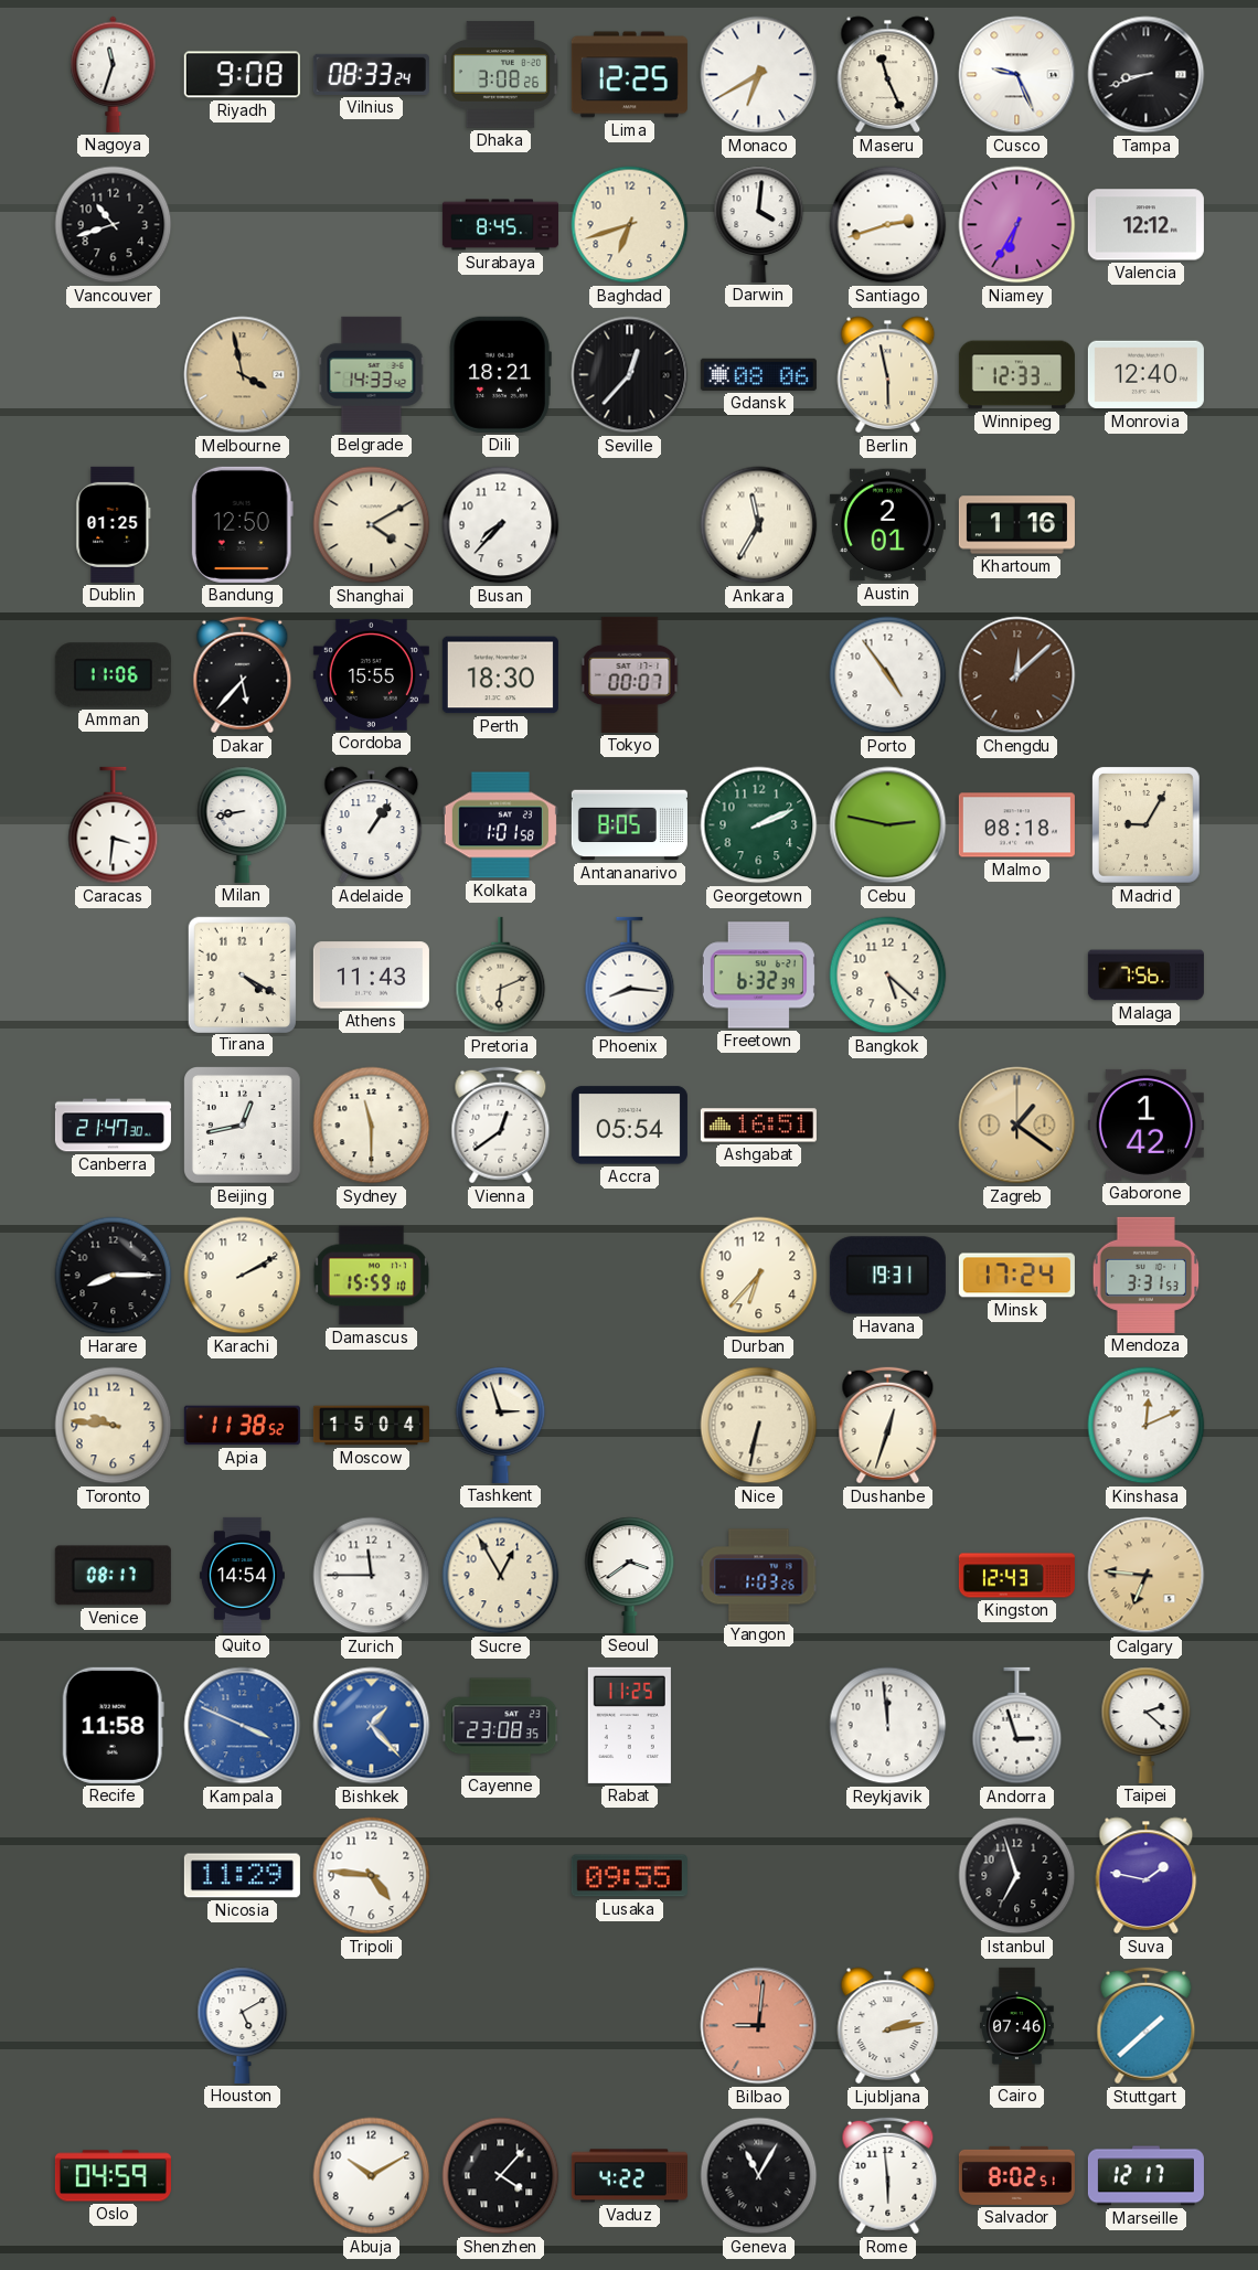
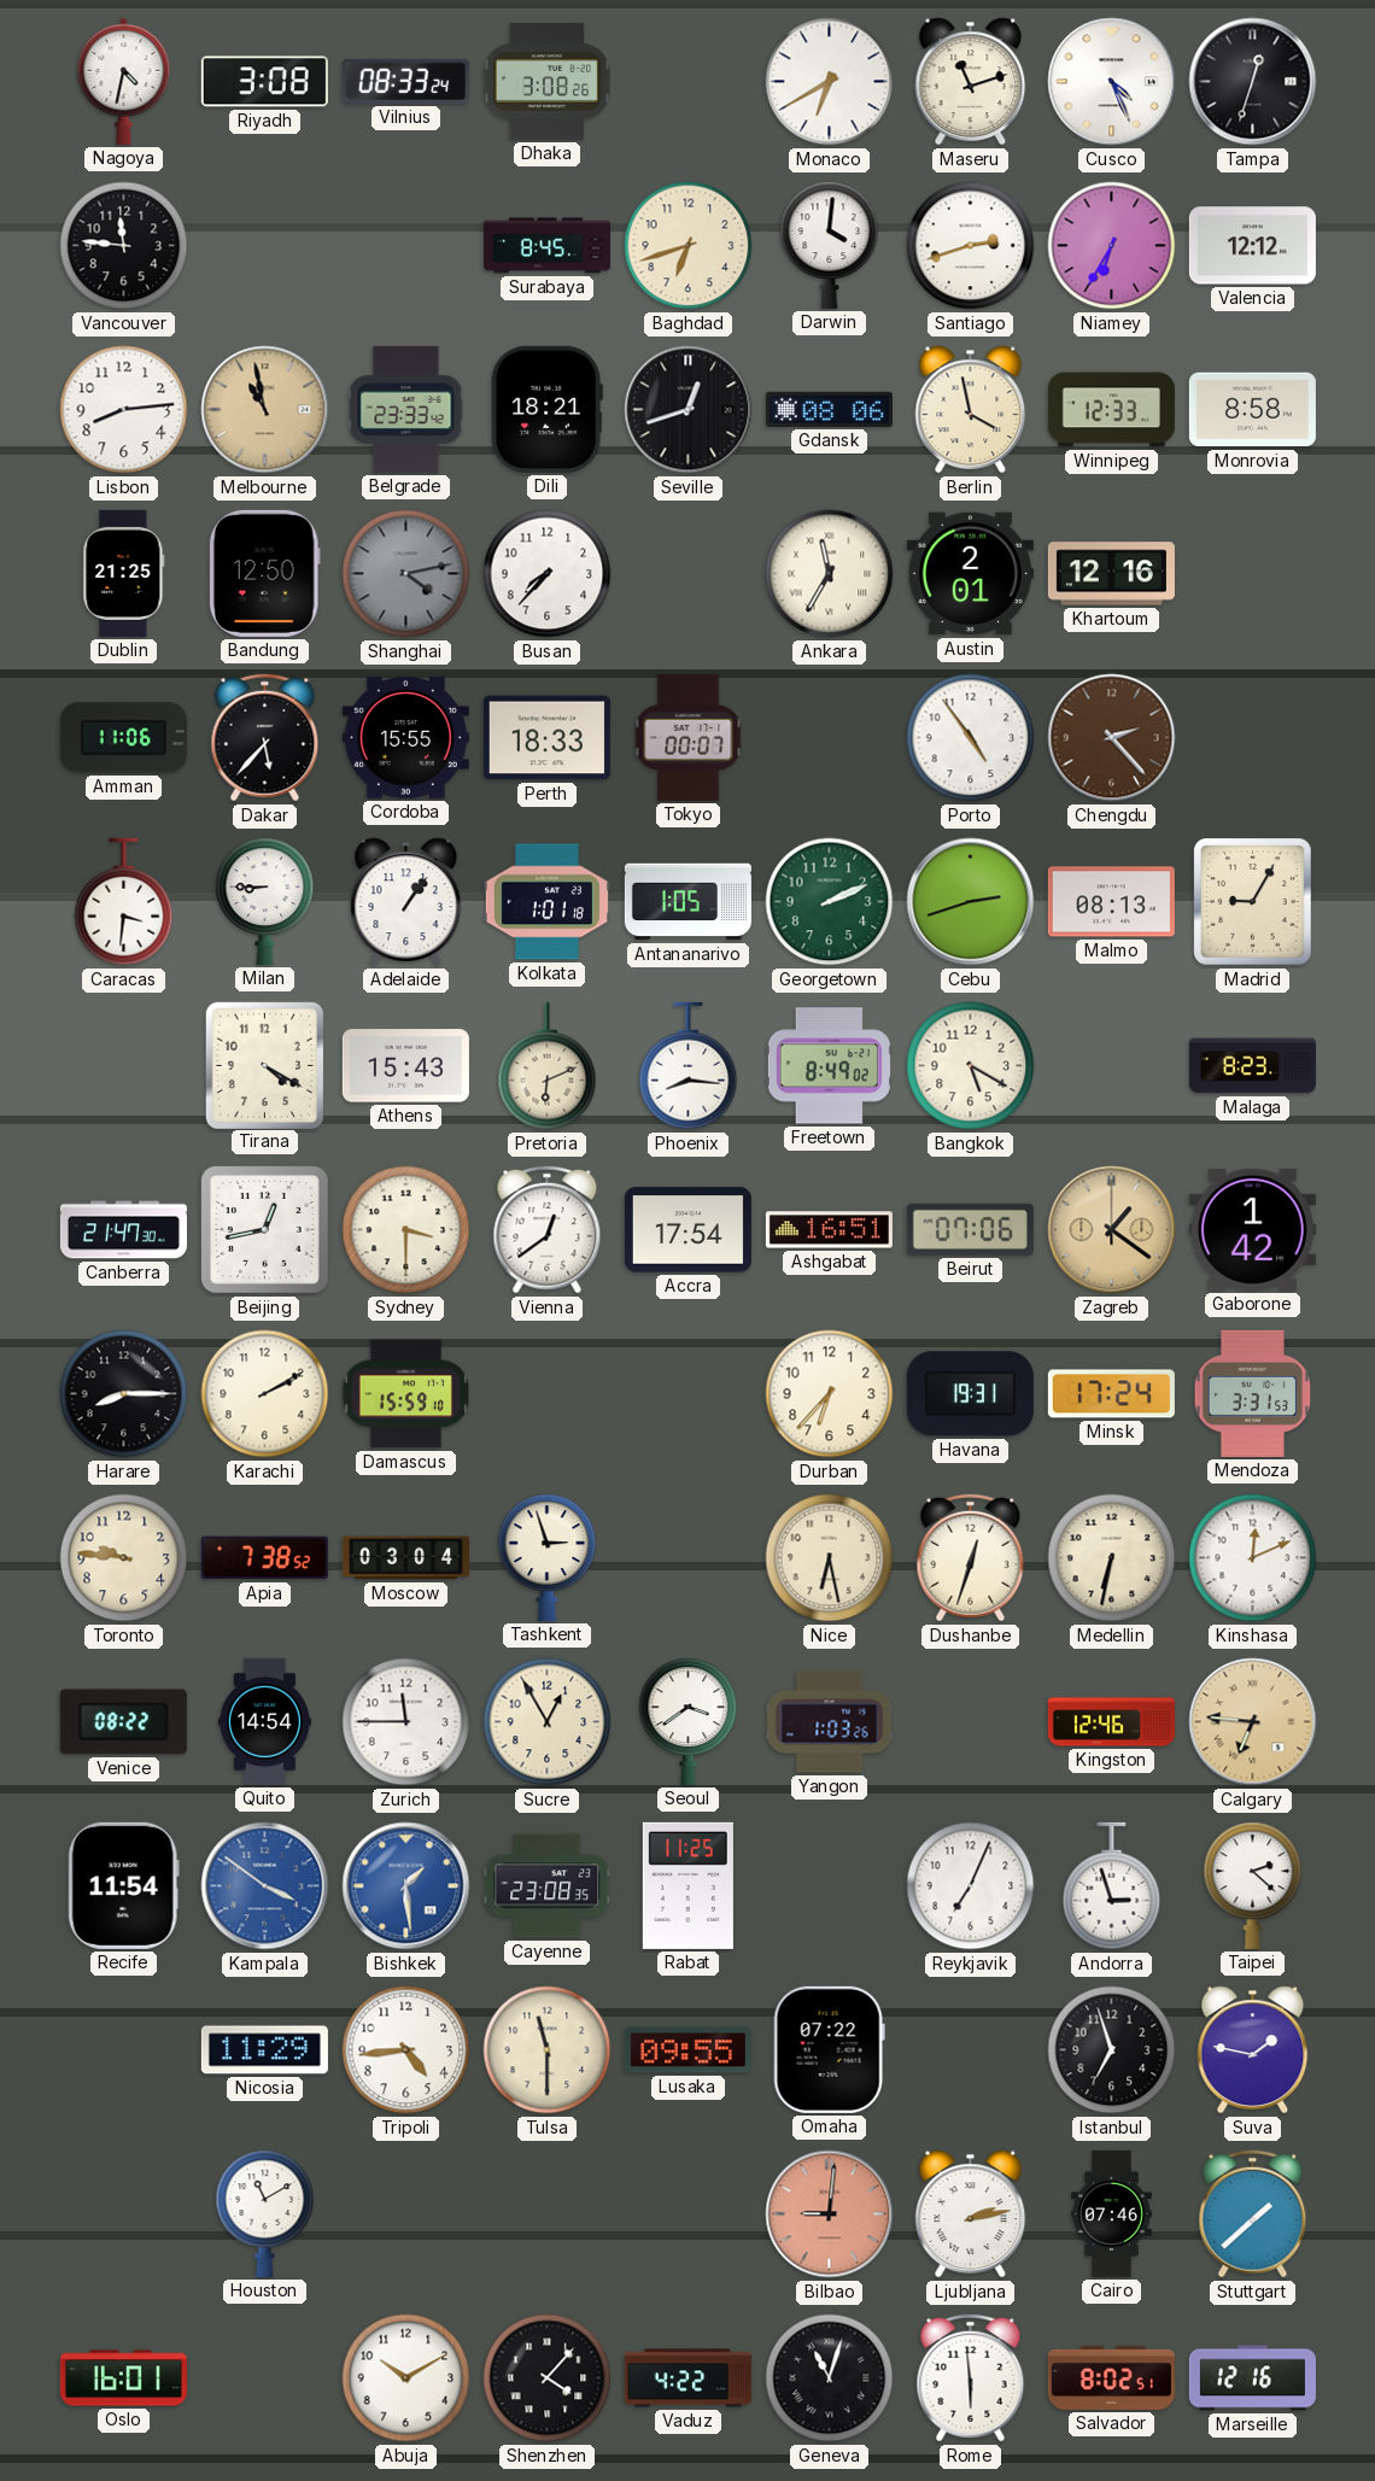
Nagoya: 11:33 -> 4:32 (124, 81)
Riyadh: 9:08 -> 3:08 (264, 82)
Lima: 12:25 -> none (629, 75)
Maseru: 11:26 -> 11:12 (971, 82)
Cusco: 9:26 -> 4:26 (1112, 82)
Tampa: 8:42 -> 12:33 (1253, 82)
Vancouver: 10:42 -> 11:46 (124, 246)
Lisbon: none -> 8:14 (124, 410)
Melbourne: 3:58 -> 10:58 (265, 410)
Belgrade: 14:33 -> 23:33 (406, 409)
Seville: 12:37 -> 12:42 (689, 410)
Berlin: 5:58 -> 3:58 (971, 410)
Monrovia: 12:40 -> 8:58 (1252, 410)
Dublin: 01:25 -> 21:25 (124, 573)
Shanghai: 4:10 -> 4:13 (406, 574)
Shanghai dial: cream -> grey (406, 574)
Khartoum: 1:16 -> 12:16 (1111, 574)
Perth: 18:30 -> 18:33 (546, 738)
Chengdu: 12:08 -> 2:23 (1112, 738)
Milan: 8:43 -> 8:45 (265, 901)
Kolkata: 1:01:58 -> 1:01:18 (546, 902)
Antananarivo: 8:05 -> 1:05 (687, 902)
Cebu: 2:47 -> 2:42 (971, 902)
Malmo: 08:18 -> 08:13 (1111, 902)
Athens: 11:43 -> 15:43 (405, 1066)
Freetown: 6:32 -> 8:49 (829, 1066)
Bangkok: 5:22 -> 5:20 (971, 1066)
Malaga: 7:56 -> 8:23 (1252, 1066)
Sydney: 11:30 -> 3:30 (406, 1230)
Accra: 05:54 -> 17:54 (687, 1230)
Beirut: none -> 07:06 (970, 1229)
Apia: 11:38 -> 7:38 (264, 1558)
Moscow: 15:04 -> 03:04 (405, 1558)
Nice: 6:32 -> 6:28 (830, 1558)
Medellin: none -> 6:32 (1112, 1558)
Venice: 08:17 -> 08:22 (123, 1722)
Kingston: 12:43 -> 12:46 (1111, 1722)
Recife: 11:58 -> 11:54 (123, 1885)
Kampala: 3:49 -> 3:51 (265, 1886)
Bishkek: 1:23 -> 1:29 (406, 1886)
Reykjavik: 11:59 -> 7:04 (971, 1886)
Tripoli: 4:46 -> 4:44 (406, 2050)
Tulsa: none -> 11:30 (548, 2050)
Omaha: none -> 07:22 (829, 2049)
Houston: 5:10 -> 11:10 (265, 2213)
Oslo: 04:59 -> 16:01 (123, 2378)
Geneva: 11:05 -> 11:03 (830, 2378)
Marseille: 12:17 -> 12:16 (1252, 2378)
